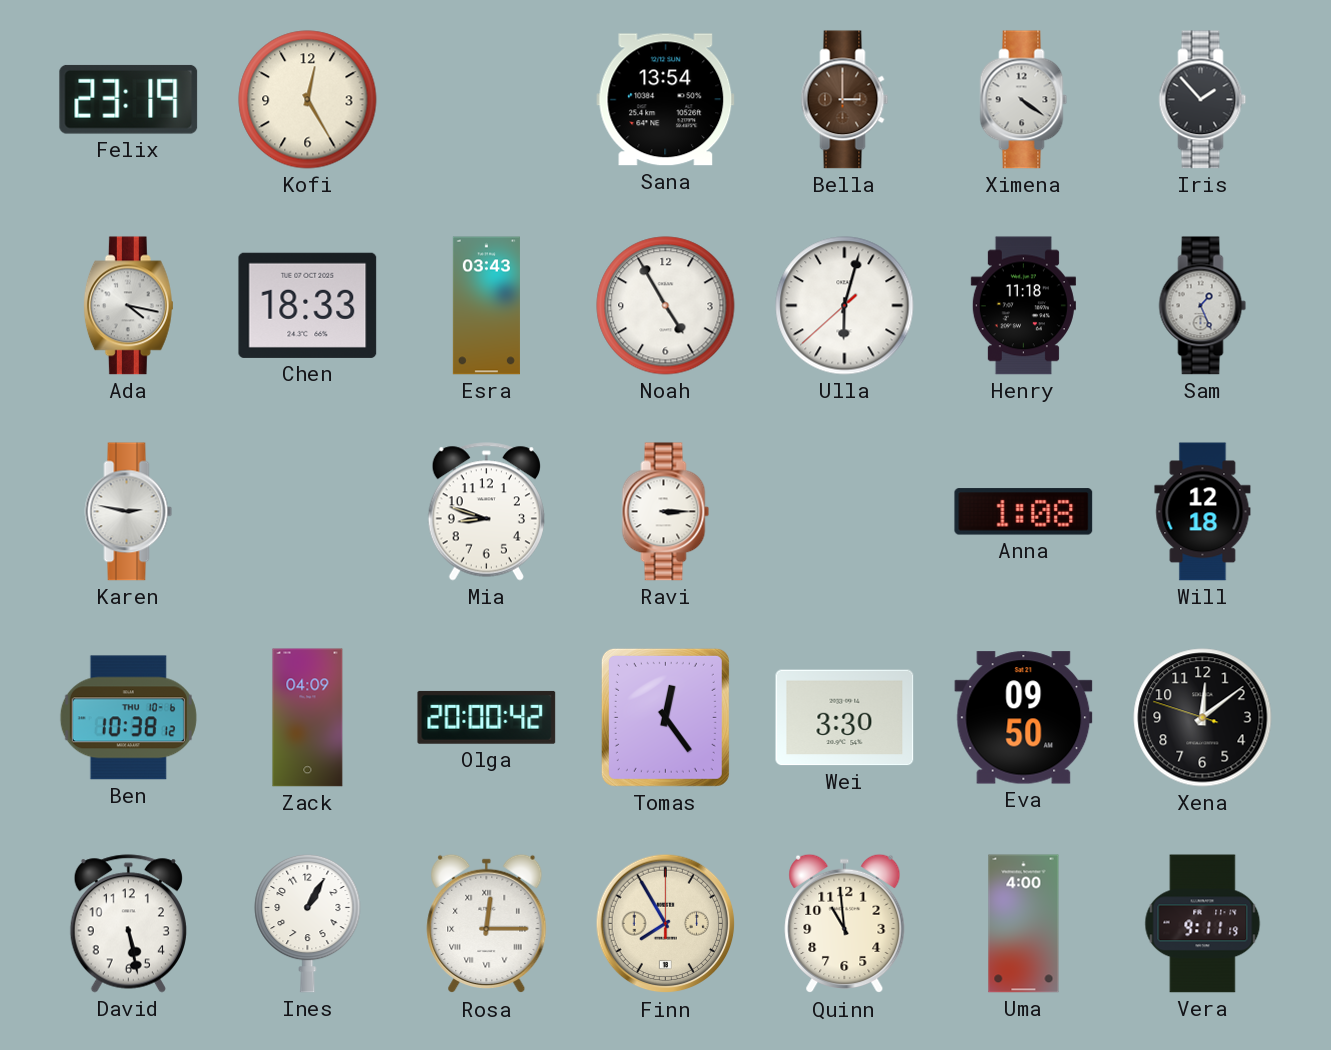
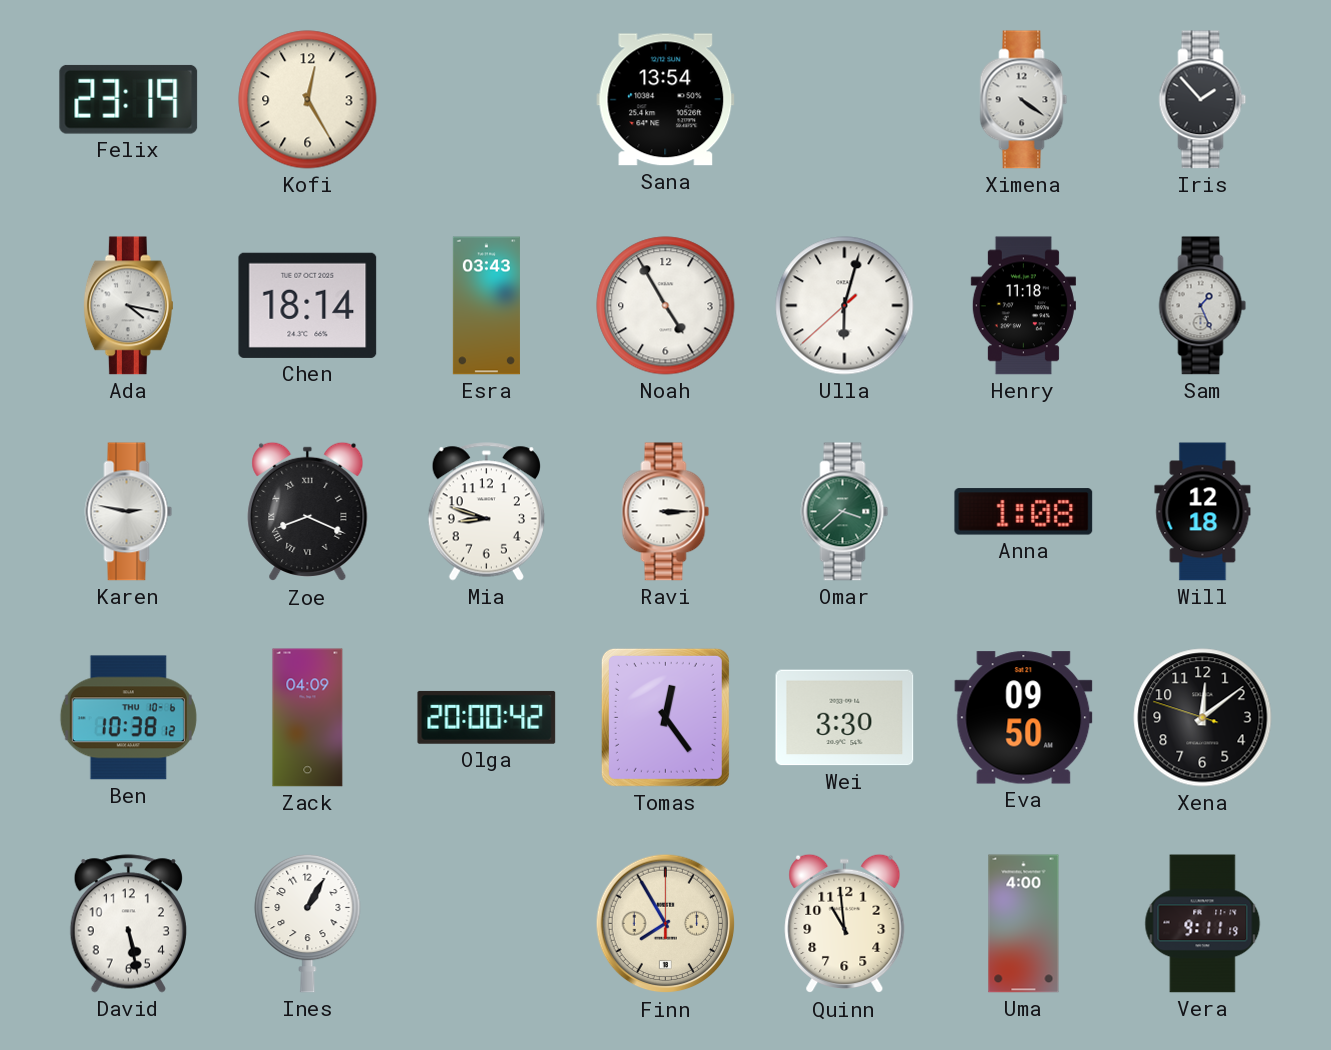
Bella: 3:00 -> none (845, 100)
Chen: 18:33 -> 18:14 (308, 305)
Zoe: none -> 8:19 (308, 512)
Omar: none -> 3:38 (845, 512)
Rosa: 12:15 -> none (487, 924)
